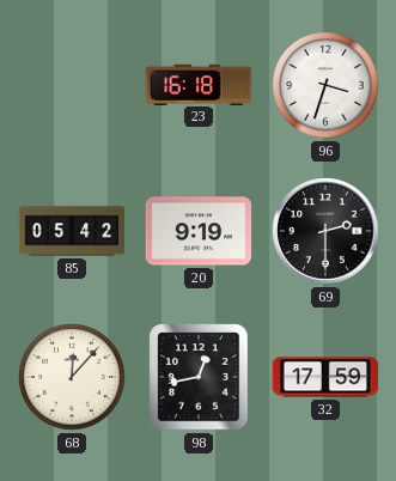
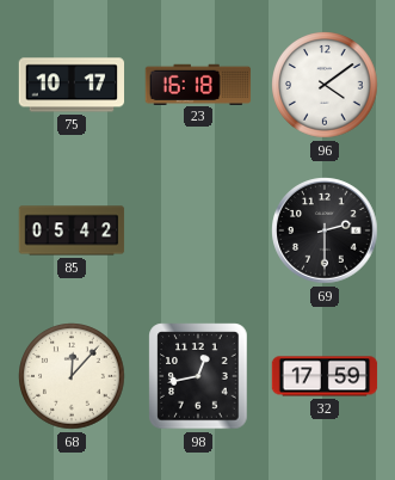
75: none -> 10:17 (72, 85)
96: 3:33 -> 4:09 (325, 85)
20: 9:19 -> none (199, 231)
